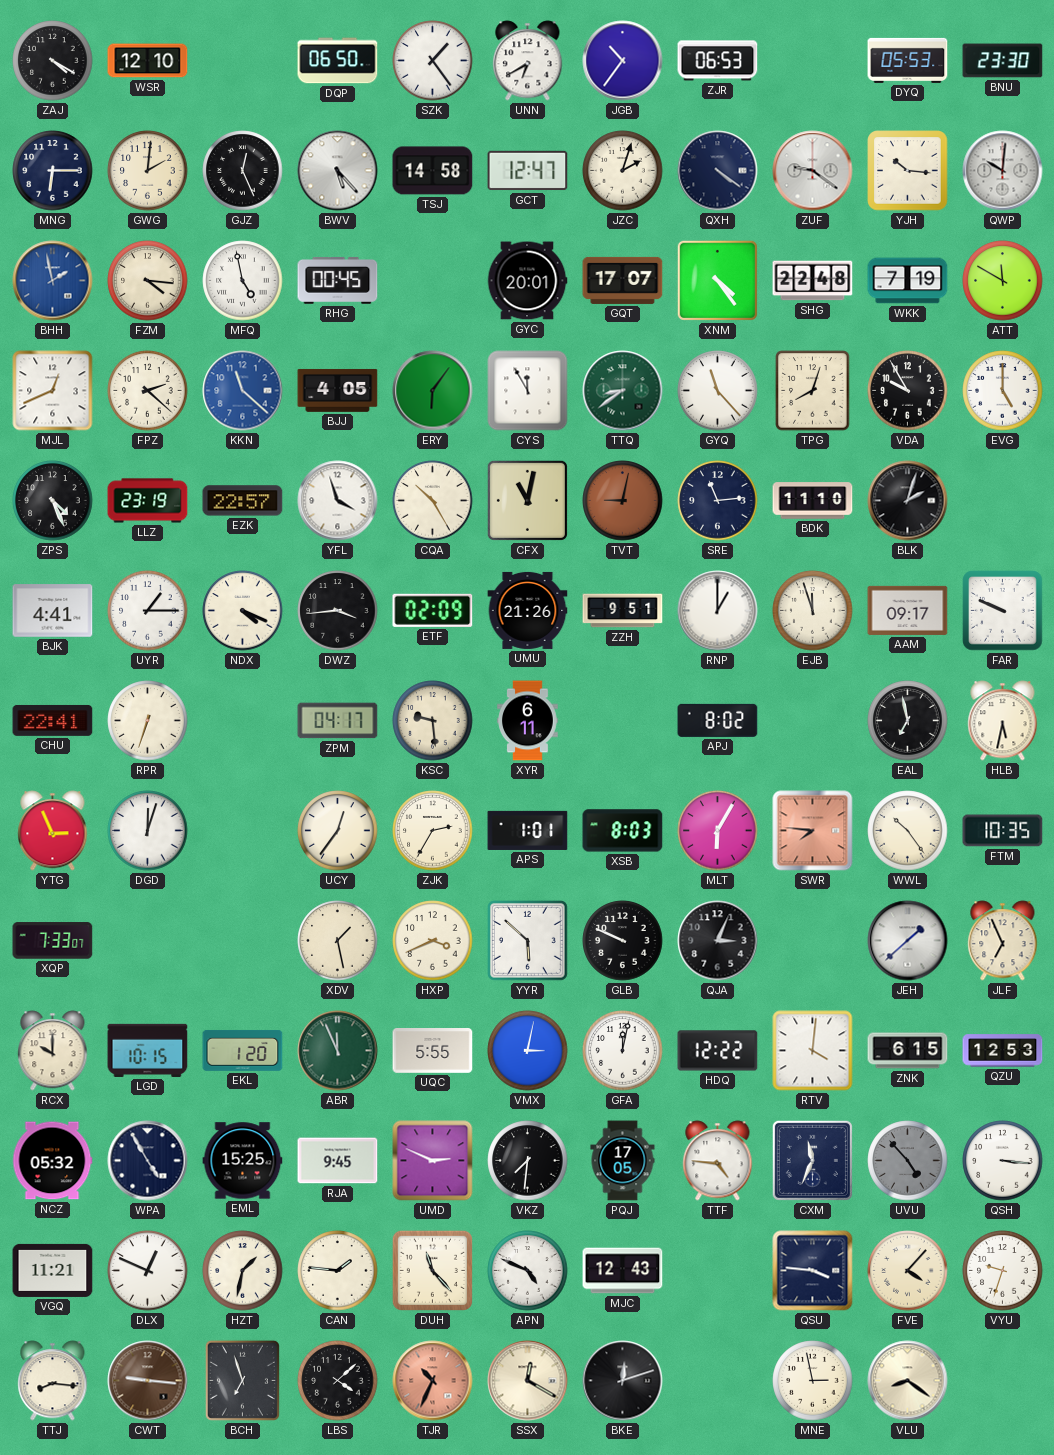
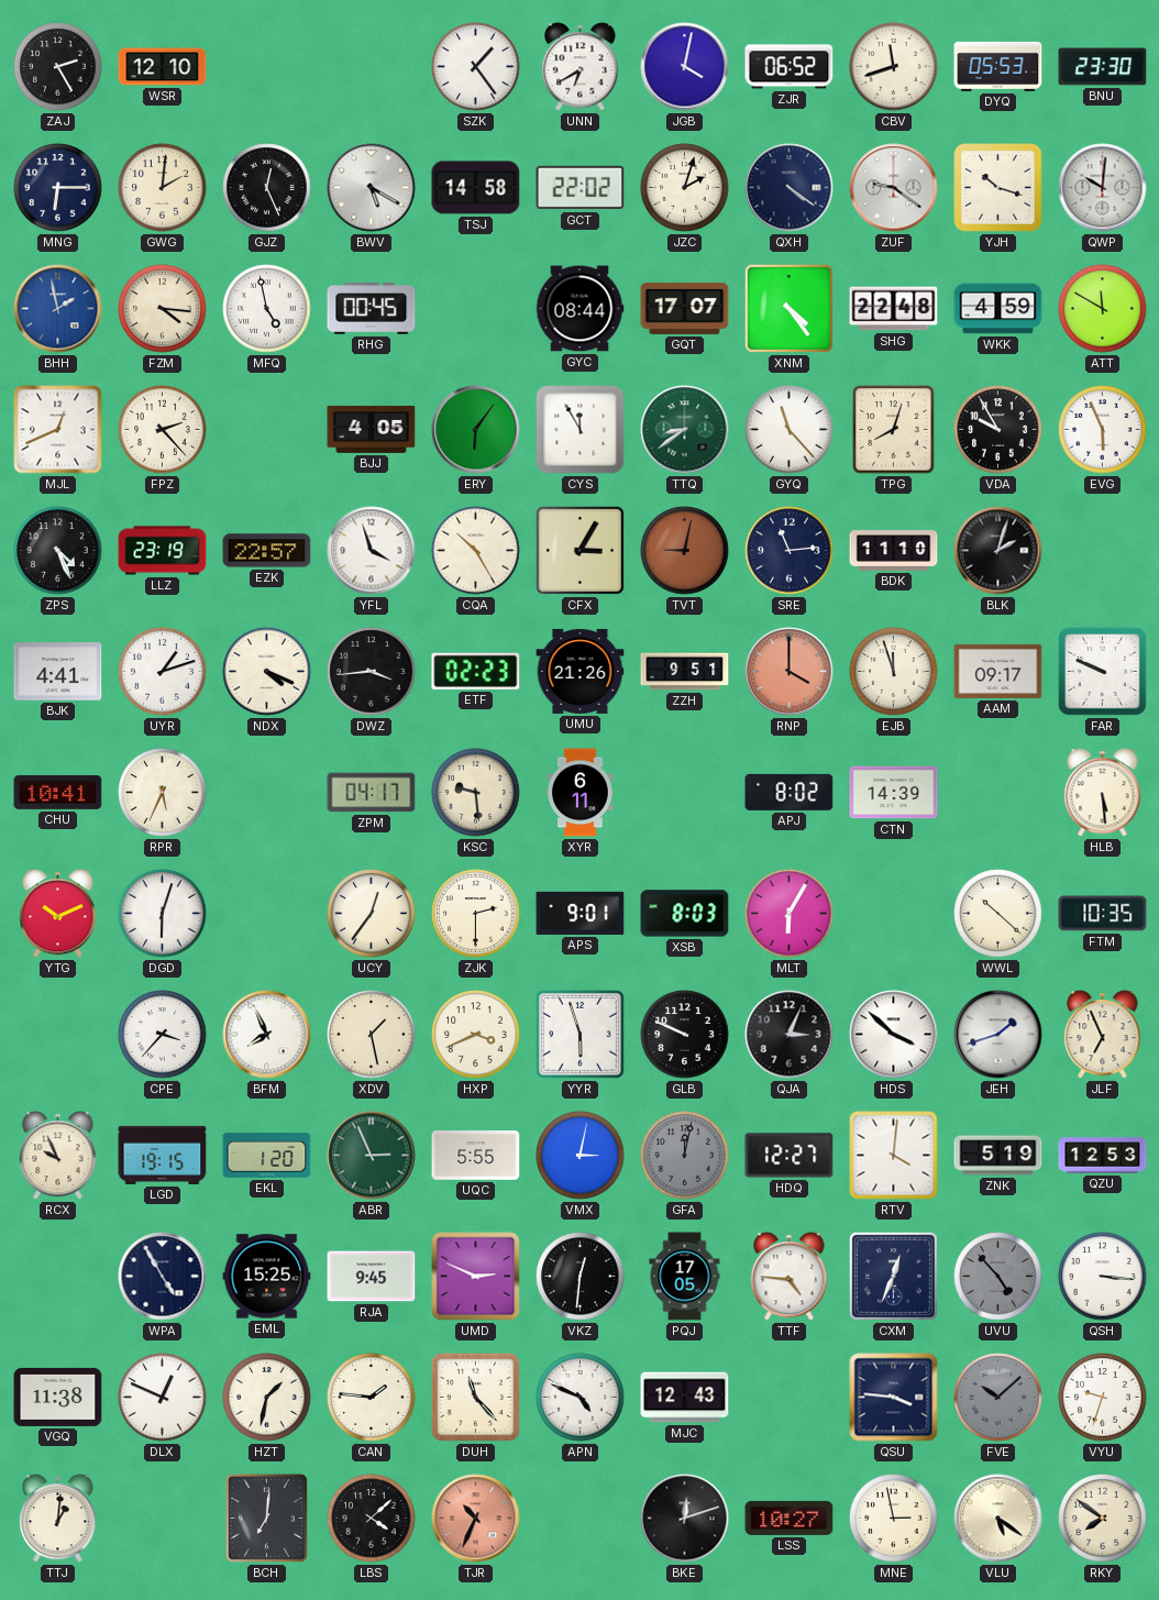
ZAJ: 4:20 -> 2:25 (58, 67)
DQP: 06:50 -> none (338, 61)
JGB: 10:36 -> 4:02 (685, 67)
ZJR: 06:53 -> 06:52 (790, 67)
CBV: none -> 11:42 (894, 67)
BWV: 5:23 -> 5:20 (372, 188)
GCT: 12:47 -> 22:02 (581, 188)
YJH: 10:16 -> 10:18 (998, 188)
GYC: 20:01 -> 08:44 (579, 309)
WKK: 7:19 -> 4:59 (998, 309)
FPZ: 2:22 -> 2:23 (163, 430)
KKN: 11:22 -> none (243, 391)
EVG: 5:00 -> 5:56 (1103, 430)
CFX: 11:02 -> 3:05 (579, 550)
UYR: 1:15 -> 1:12 (163, 672)
ETF: 02:09 -> 02:23 (476, 671)
RNP: 1:00 -> 4:00 (790, 672)
RNP dial: white -> salmon (790, 672)
CHU: 22:41 -> 10:41 (58, 792)
RPR: 6:33 -> 5:34 (163, 793)
CTN: none -> 14:39 (894, 793)
EAL: 6:58 -> none (908, 721)
HLB: 5:32 -> 5:29 (1103, 793)
YTG: 2:56 -> 10:11 (58, 914)
DGD: 12:03 -> 6:03 (163, 914)
ZJK: 2:35 -> 2:30 (476, 914)
APS: 1:01 -> 9:01 (581, 913)
SWR: 7:46 -> none (813, 831)
WWL: 10:24 -> 10:22 (998, 914)
XQP: 7:33 -> none (53, 941)
CPE: none -> 3:37 (163, 1035)
BFM: none -> 7:56 (267, 1035)
YYR: 5:52 -> 5:57 (579, 1034)
HDS: none -> 3:52 (894, 1035)
JEH: 1:38 -> 1:42 (998, 1035)
RCX: 10:00 -> 9:56 (58, 1156)
LGD: 10:15 -> 19:15 (163, 1155)
ABR: 11:56 -> 2:56 (372, 1156)
GFA dial: white -> grey (685, 1156)
HDQ: 12:22 -> 12:27 (790, 1156)
ZNK: 6:15 -> 5:19 (998, 1156)
NCZ: 05:32 -> none (52, 1161)
VKZ: 7:31 -> 12:31 (581, 1277)
CXM: 11:34 -> 12:34 (893, 1276)
VGQ: 11:21 -> 11:38 (58, 1397)
FVE: 4:07 -> 10:08 (998, 1398)
FVE dial: cream -> grey (998, 1398)
TTJ: 8:16 -> 1:01 (58, 1519)
CWT: 9:16 -> none (148, 1381)
BCH: 6:57 -> 7:01 (266, 1518)
SSX: 12:20 -> none (528, 1381)
LSS: none -> 10:27 (790, 1518)
VLU: 8:21 -> 5:21 (998, 1519)
RKY: none -> 7:51 (1103, 1519)
